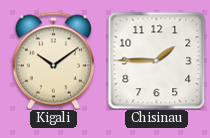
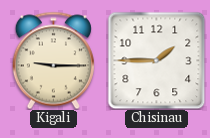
Kigali: 10:09 -> 9:15 (53, 60)
